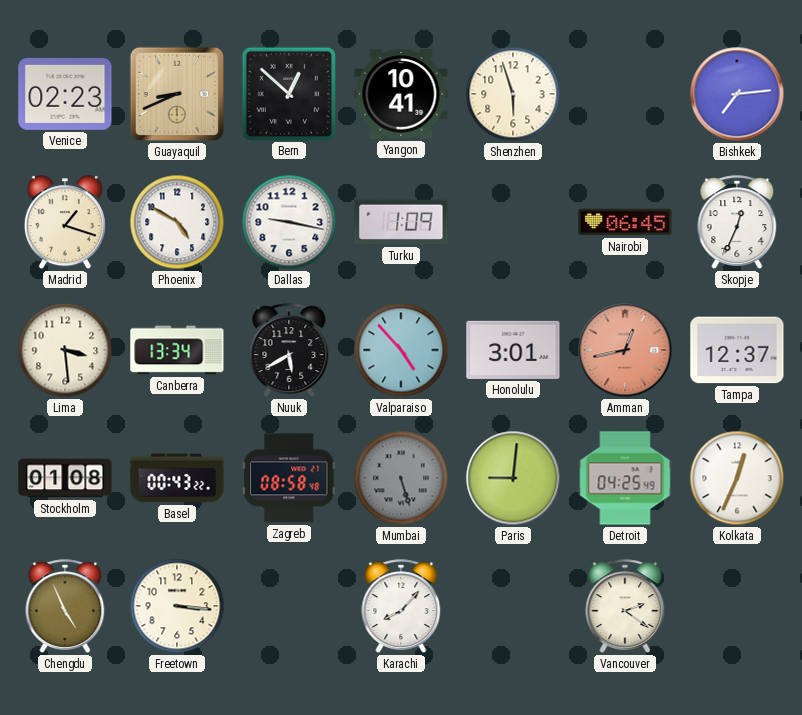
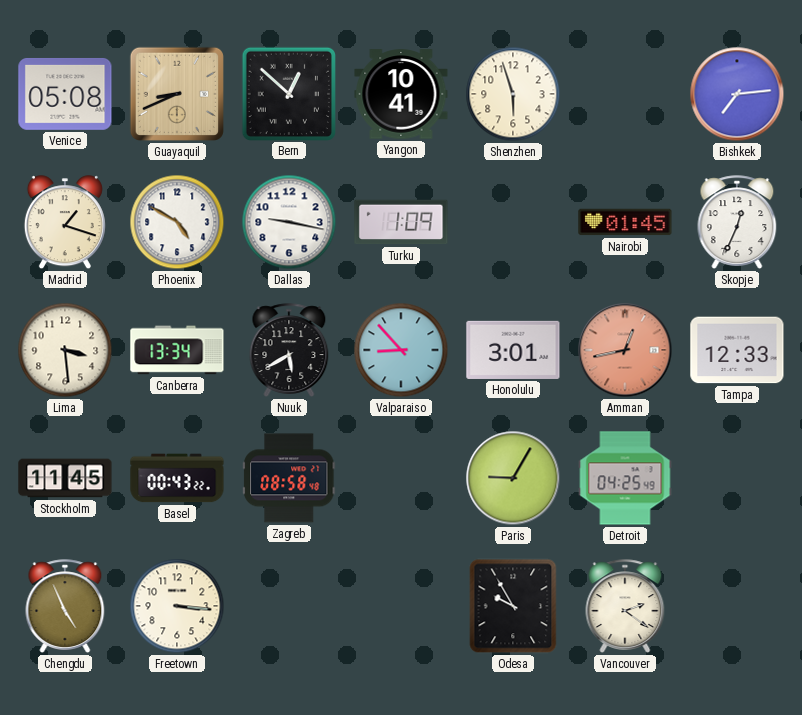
Venice: 02:23 -> 05:08 (65, 94)
Nairobi: 06:45 -> 01:45 (625, 222)
Valparaiso: 4:53 -> 8:53 (401, 350)
Tampa: 12:37 -> 12:33 (737, 350)
Stockholm: 01:08 -> 11:45 (65, 478)
Mumbai: 5:27 -> none (401, 478)
Paris: 9:01 -> 9:05 (513, 478)
Kolkata: 12:34 -> none (737, 478)
Karachi: 8:07 -> none (401, 606)
Odesa: none -> 9:55 (513, 606)
